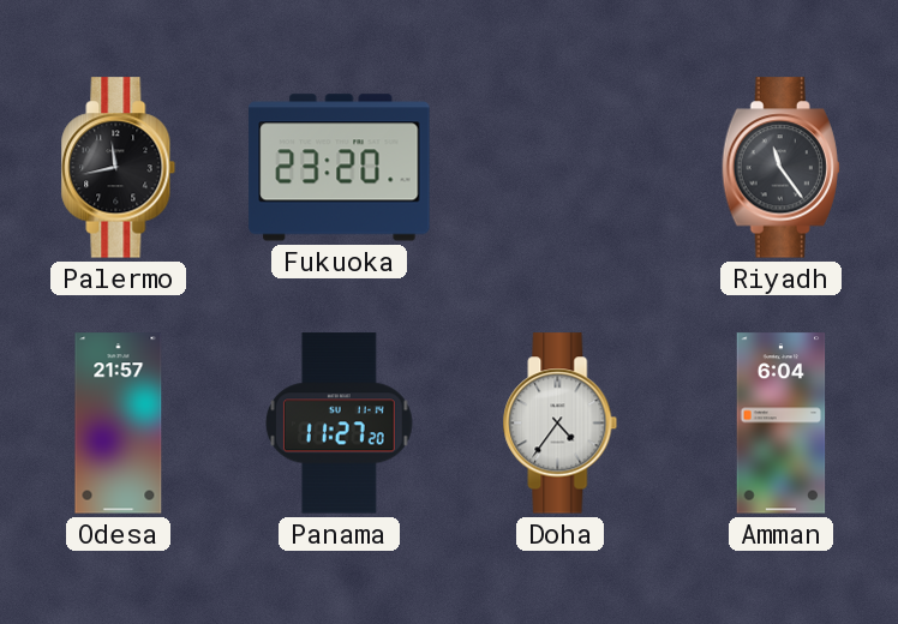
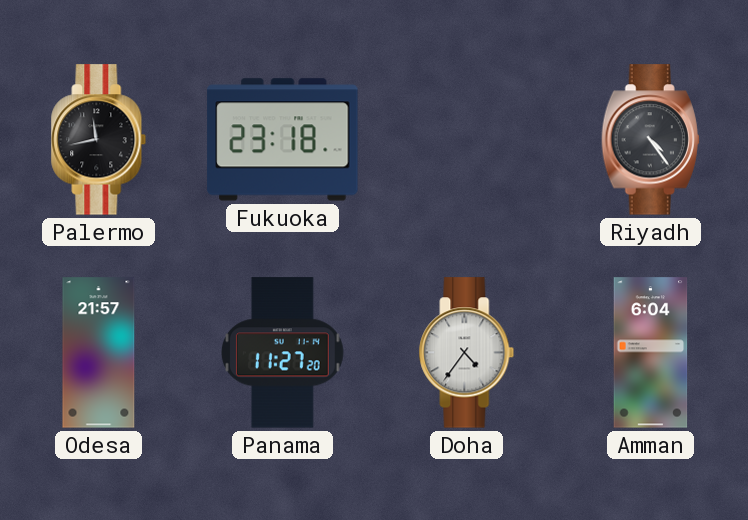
Fukuoka: 23:20 -> 23:18 (283, 140)
Riyadh: 11:24 -> 4:24 (650, 140)
